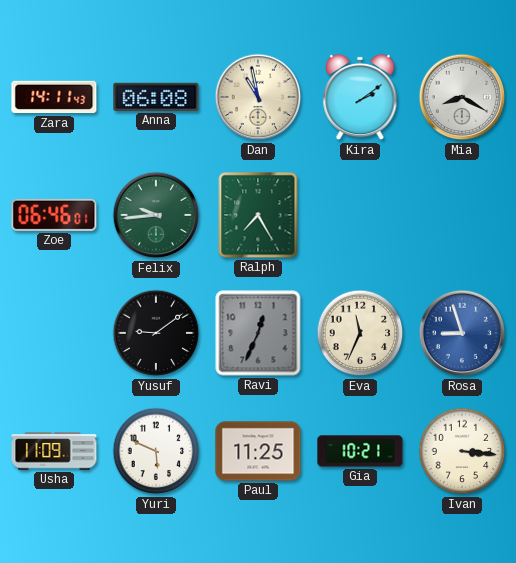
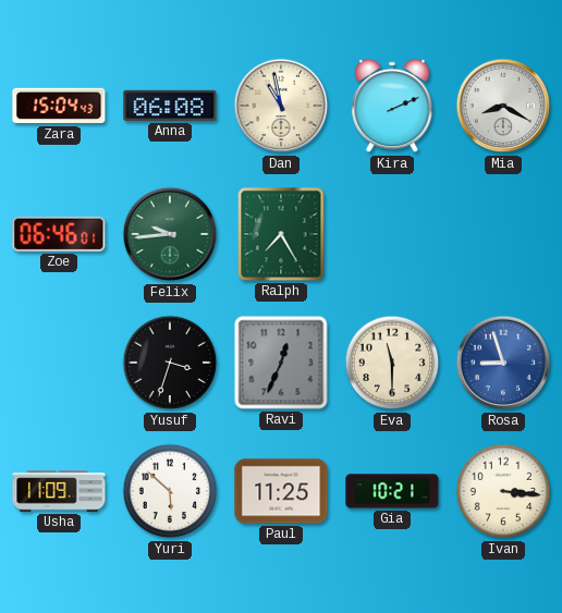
Zara: 14:11 -> 15:04 (59, 106)
Kira: 2:09 -> 2:11 (392, 106)
Yusuf: 9:09 -> 3:33 (170, 363)
Eva: 11:34 -> 11:30 (392, 363)
Yuri: 5:49 -> 5:52 (170, 491)
